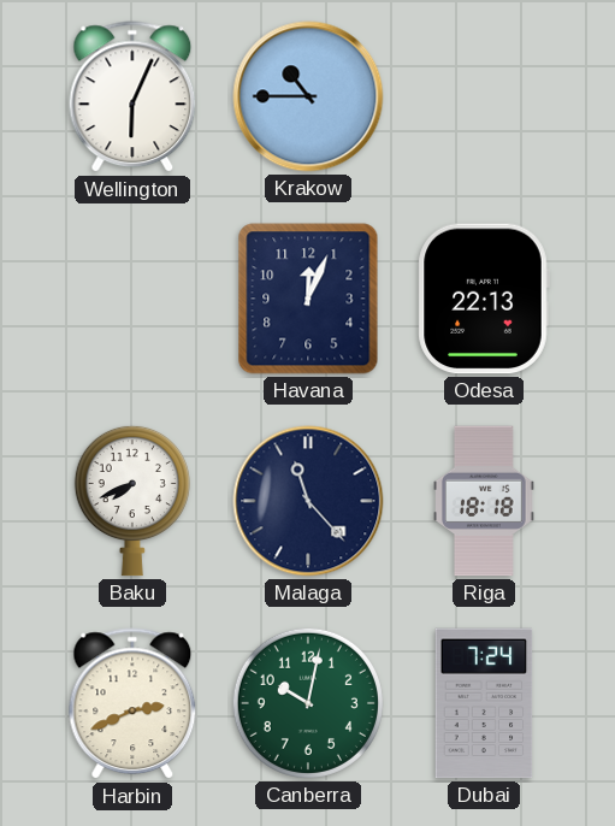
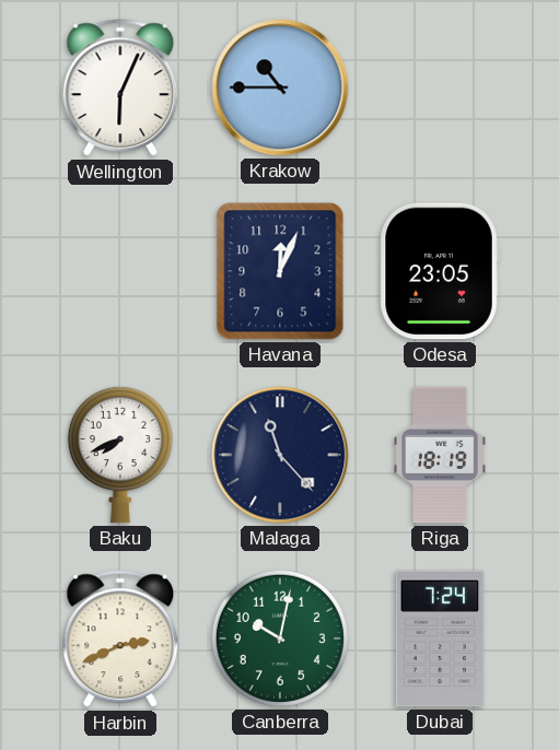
Odesa: 22:13 -> 23:05 (440, 271)
Riga: 18:18 -> 18:19 (441, 455)
